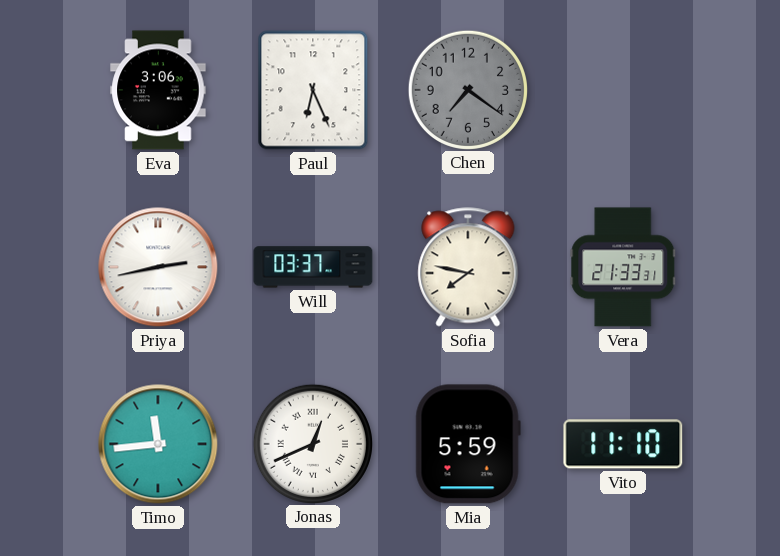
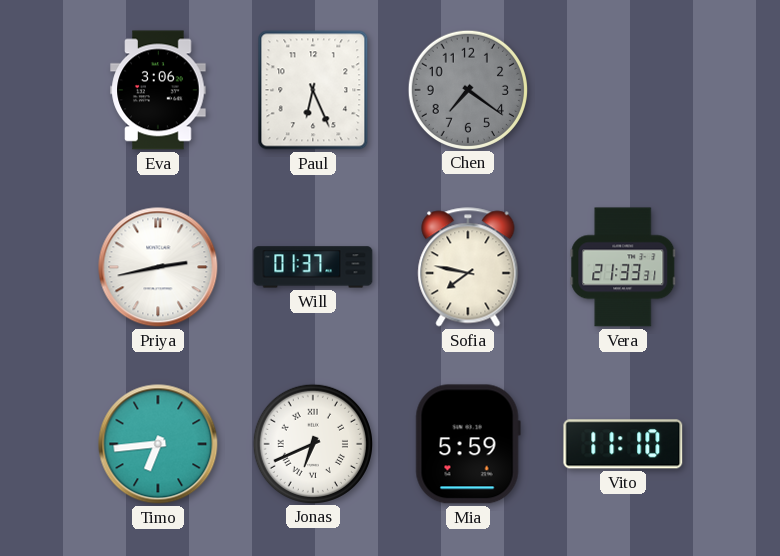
Will: 03:37 -> 01:37 (313, 267)
Timo: 11:44 -> 6:44 (158, 444)
Jonas: 12:41 -> 6:41 (312, 443)
